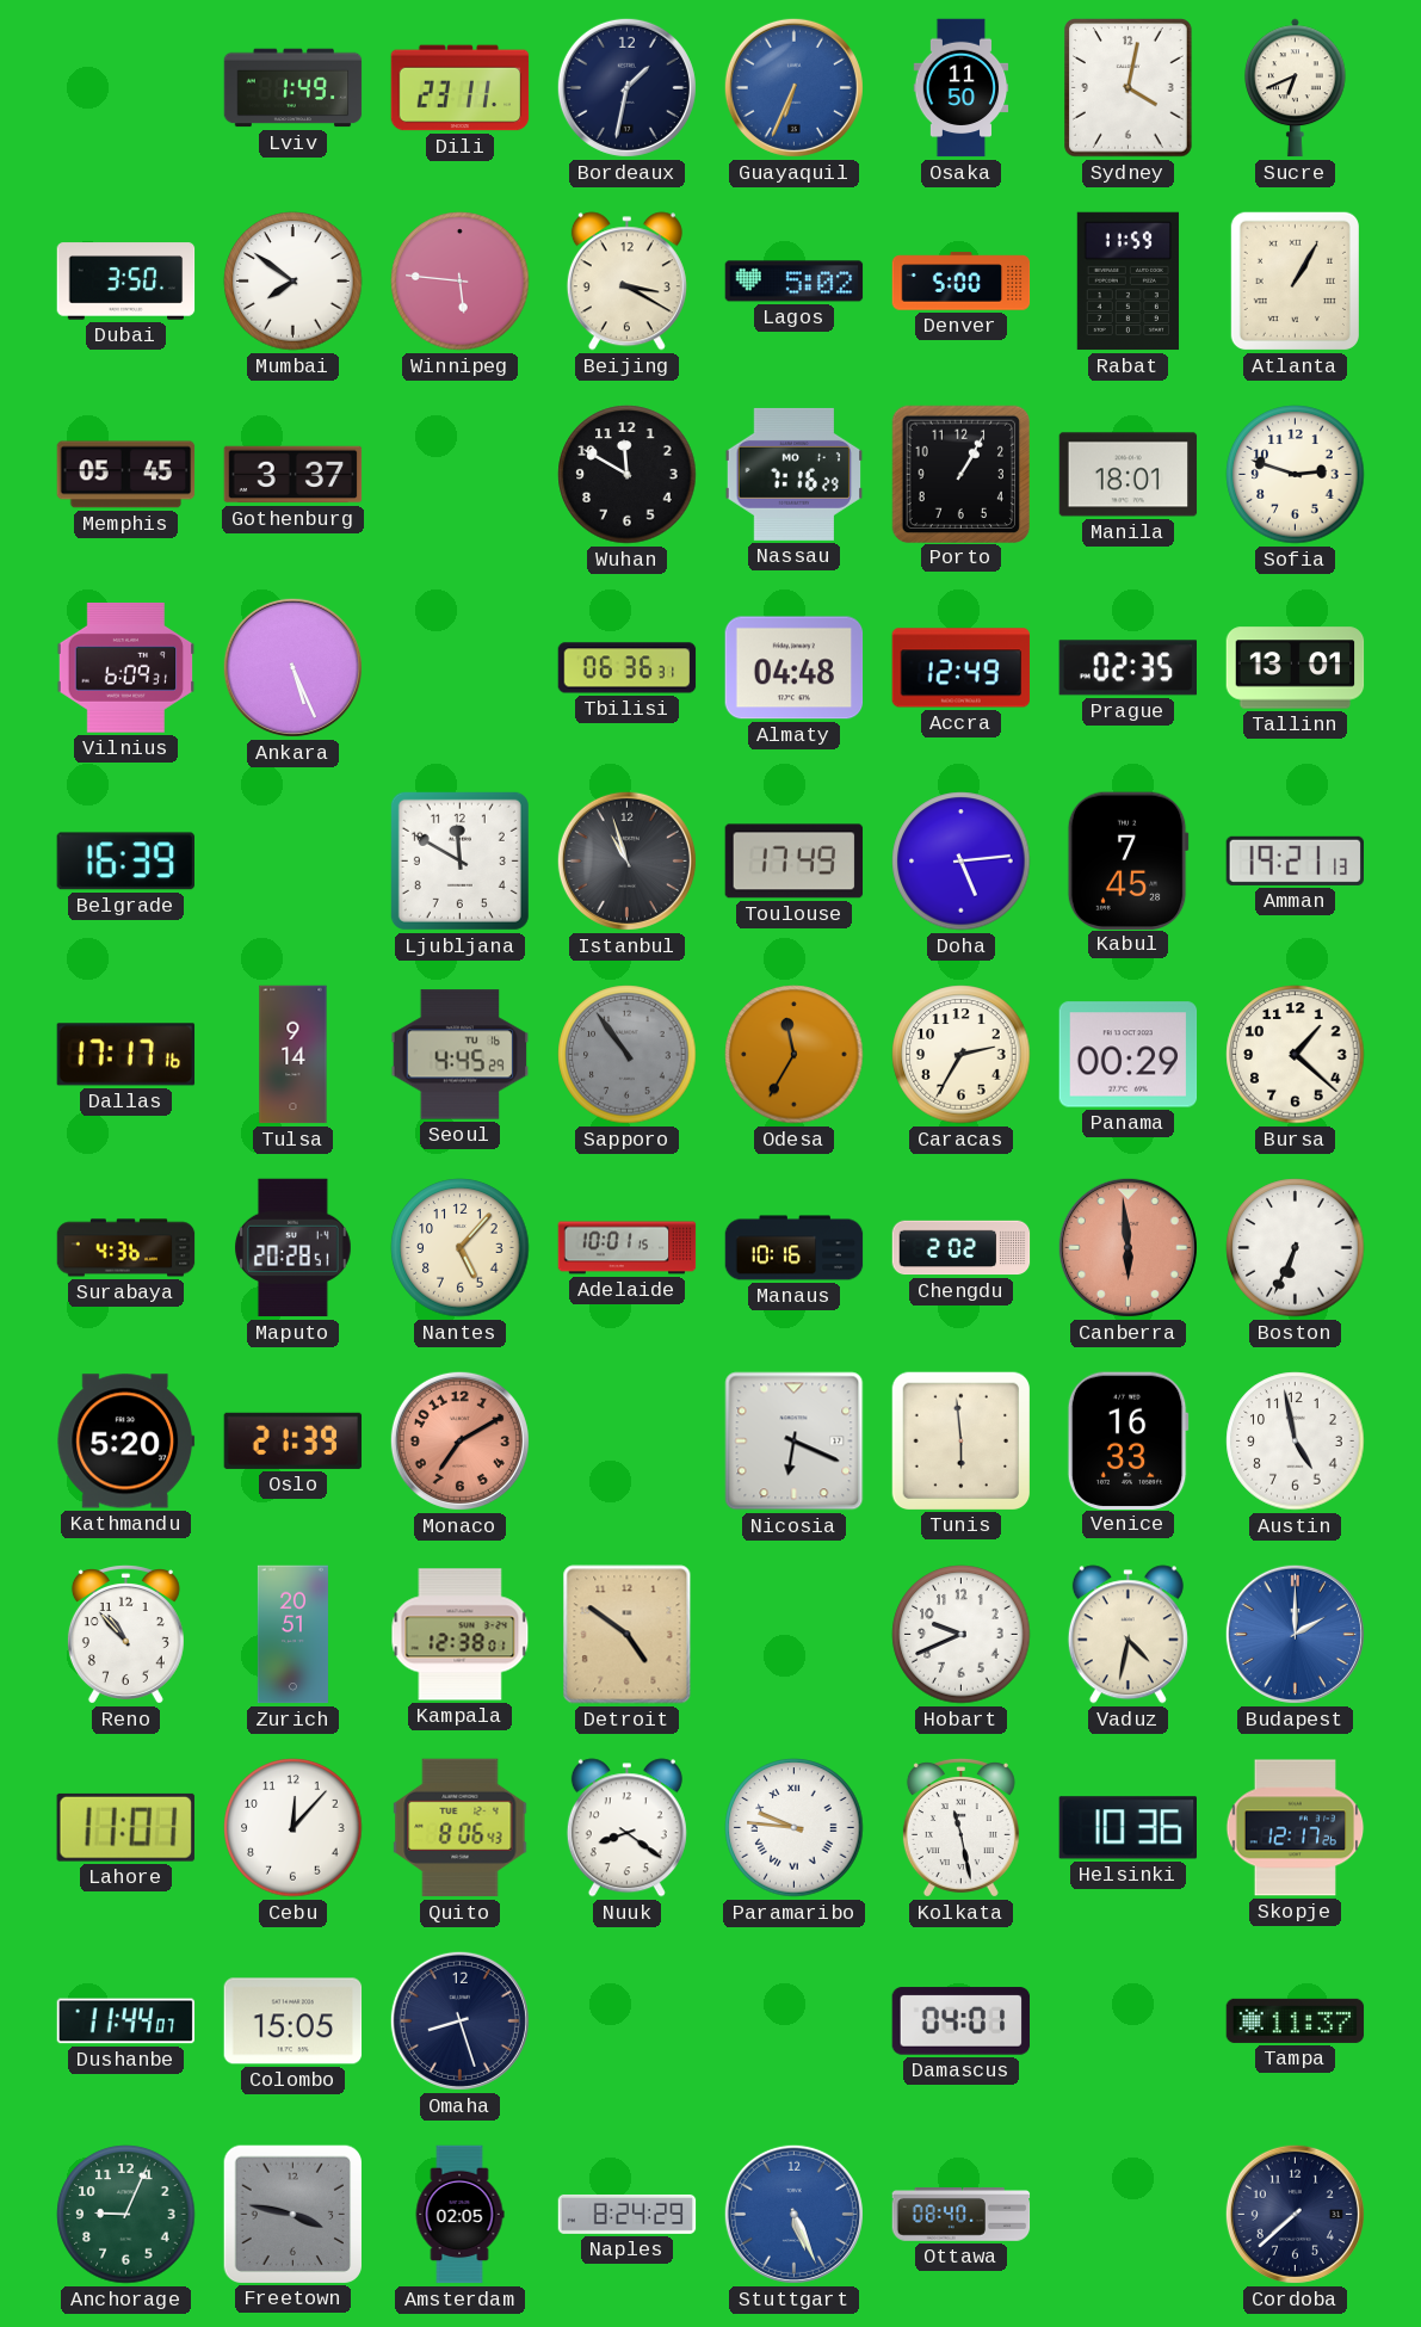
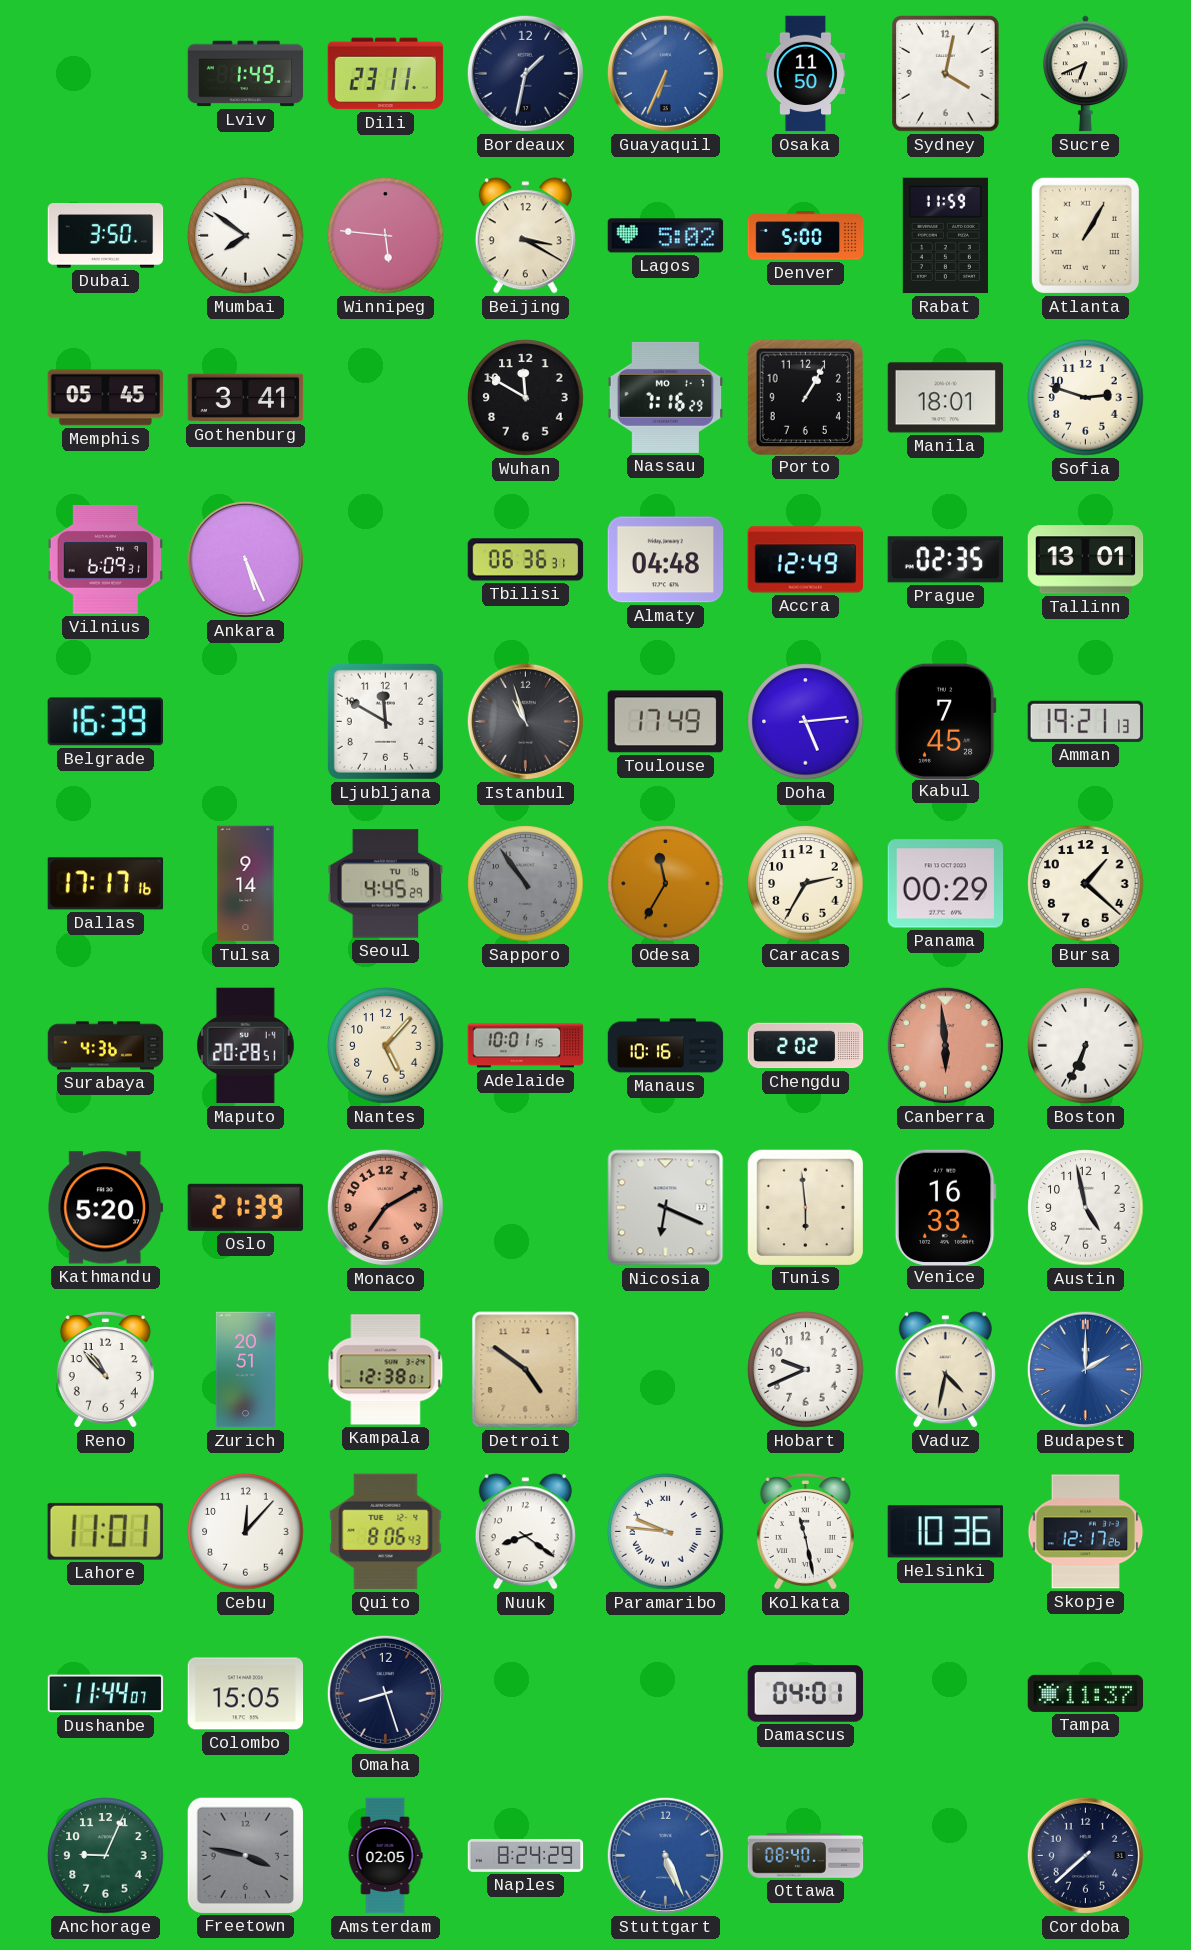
Gothenburg: 3:37 -> 3:41 (246, 398)
